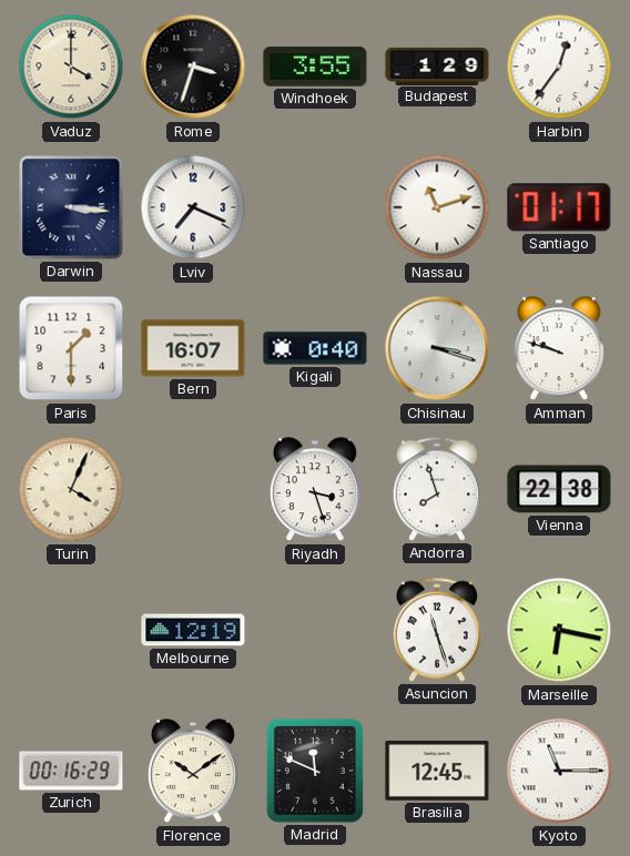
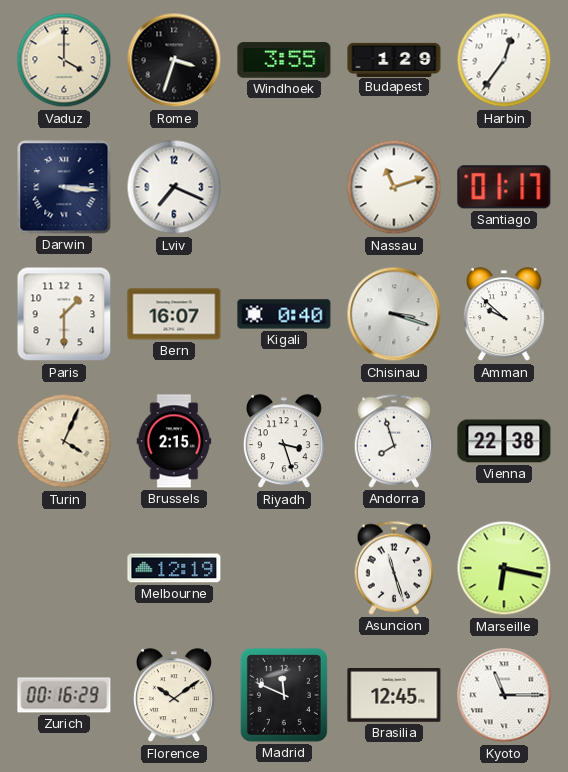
Amman: 9:48 -> 9:52 (504, 315)
Brussels: none -> 2:15 (174, 441)
